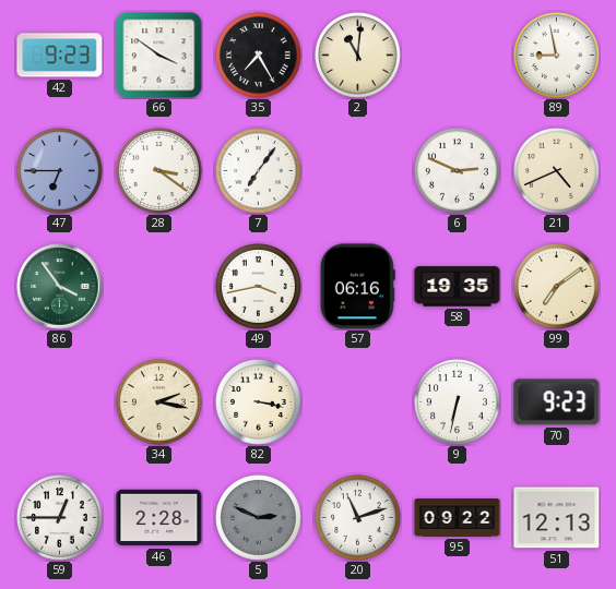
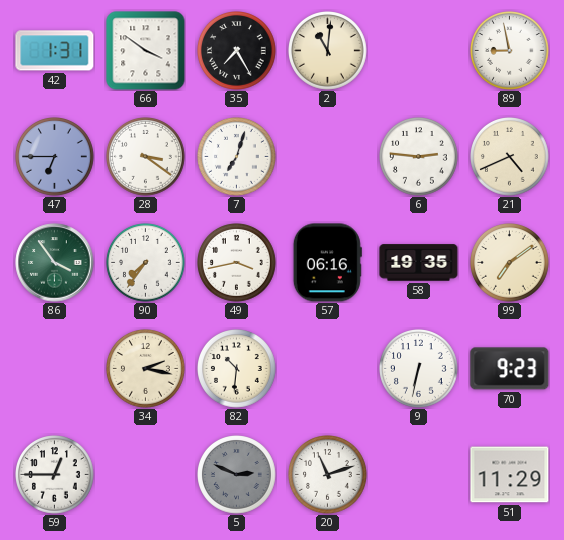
42: 9:23 -> 1:31 (55, 51)
7: 7:06 -> 7:03 (237, 157)
6: 2:49 -> 2:46 (419, 157)
90: none -> 7:36 (146, 263)
82: 3:17 -> 10:31 (237, 369)
46: 2:28 -> none (159, 518)
95: 09:22 -> none (458, 518)
51: 12:13 -> 11:29 (510, 475)
